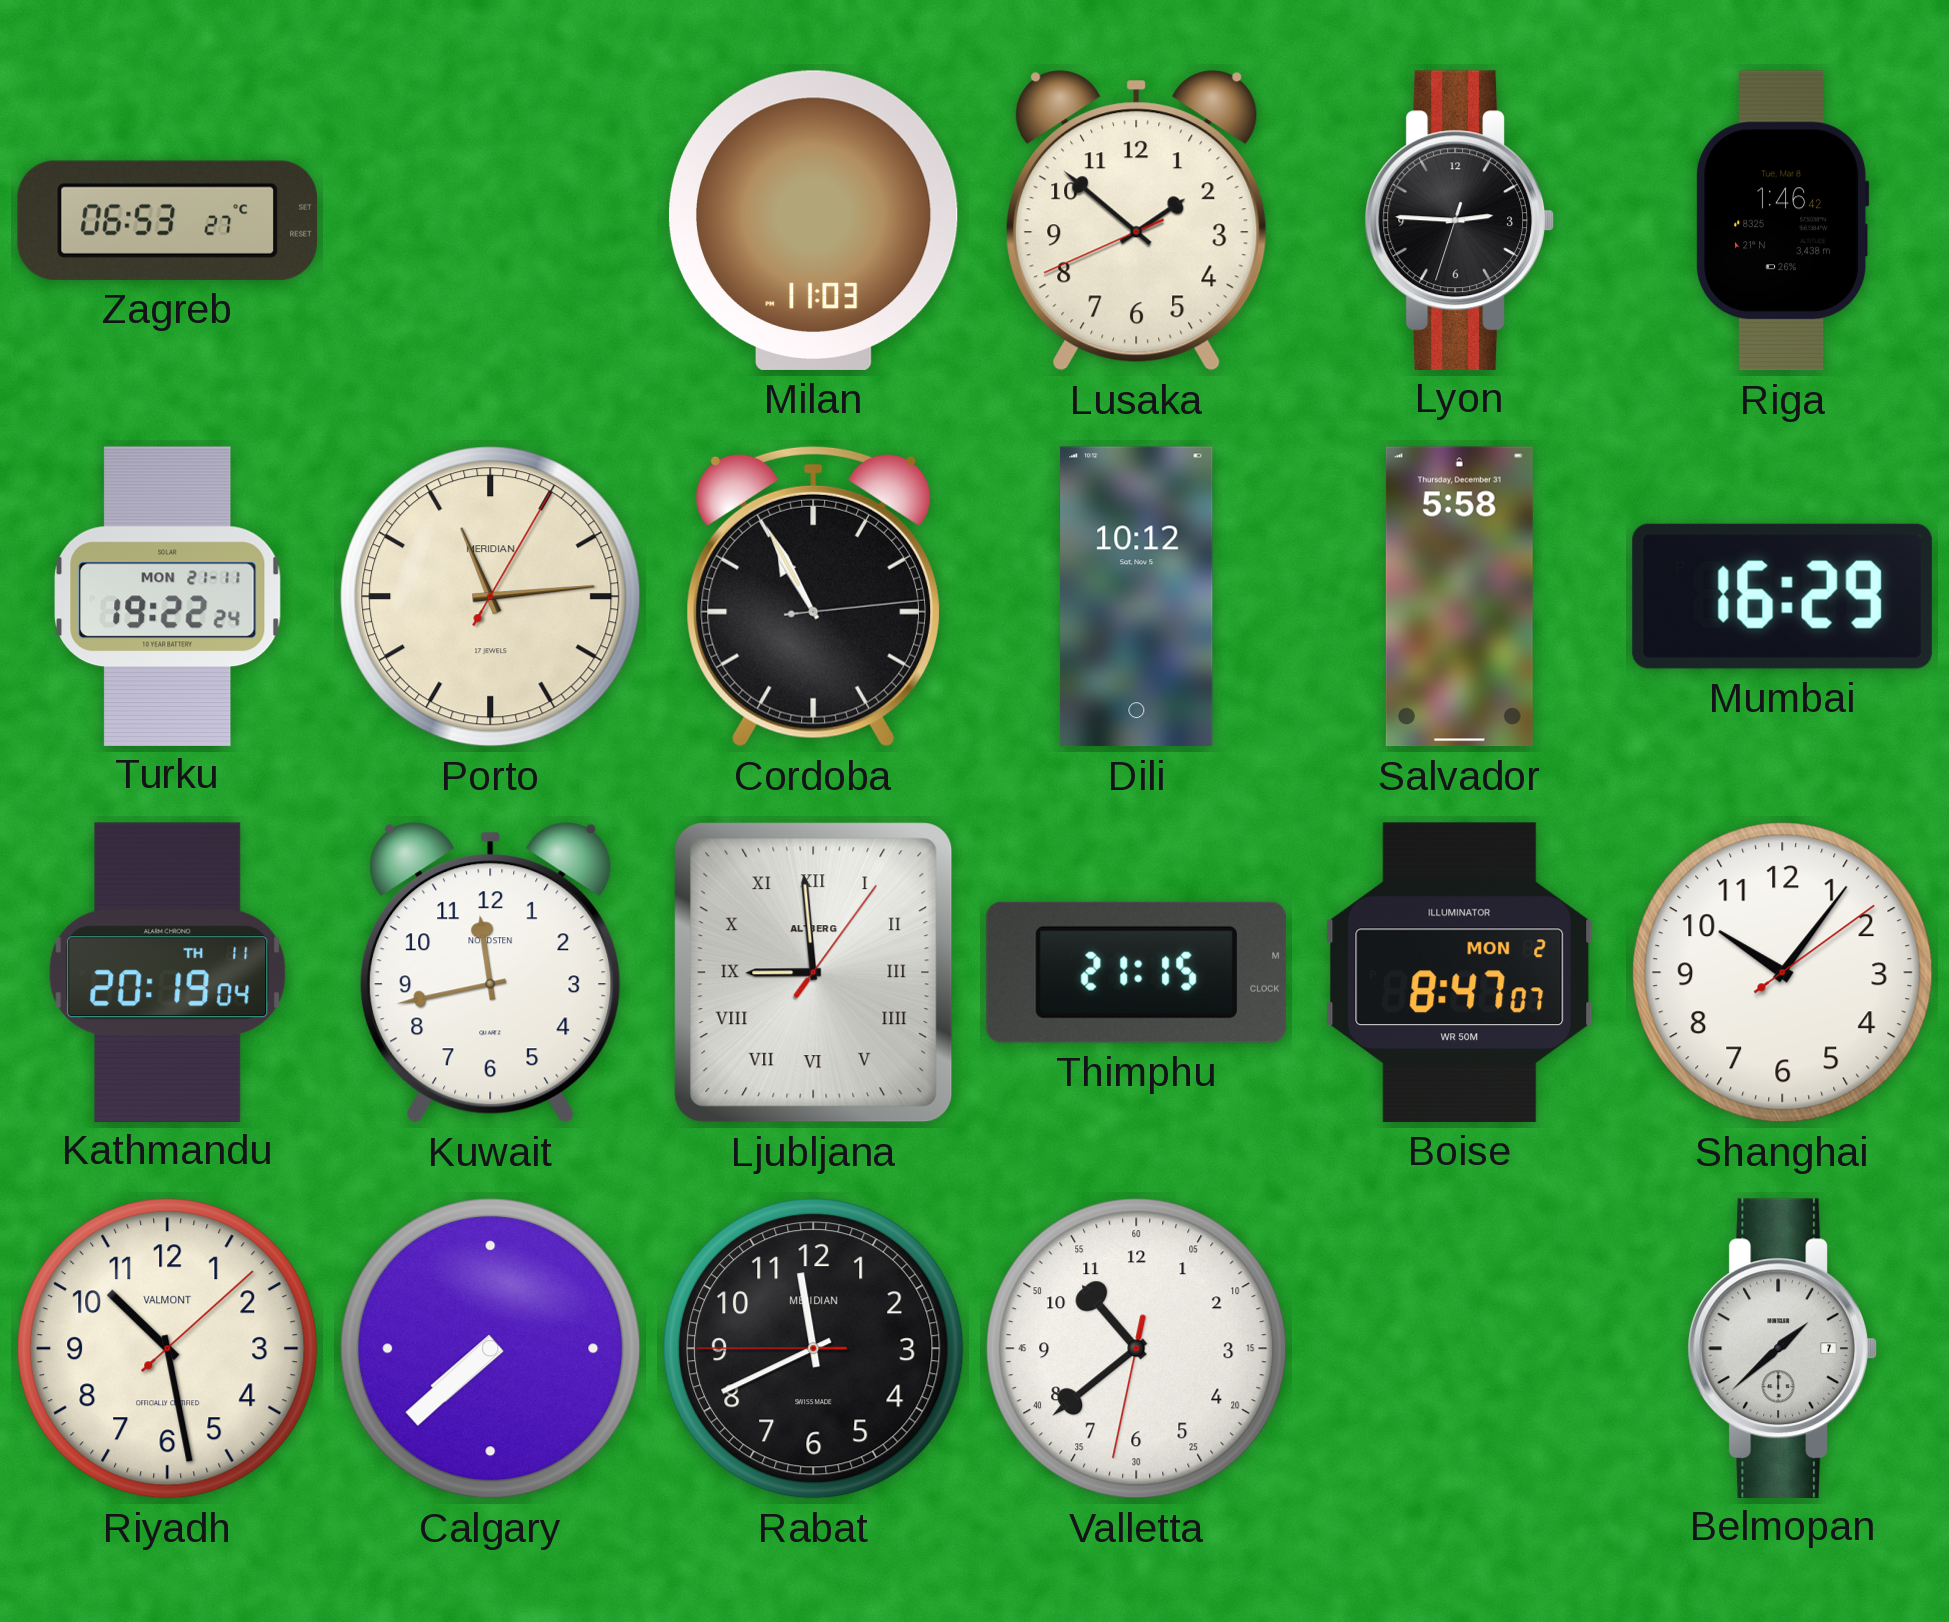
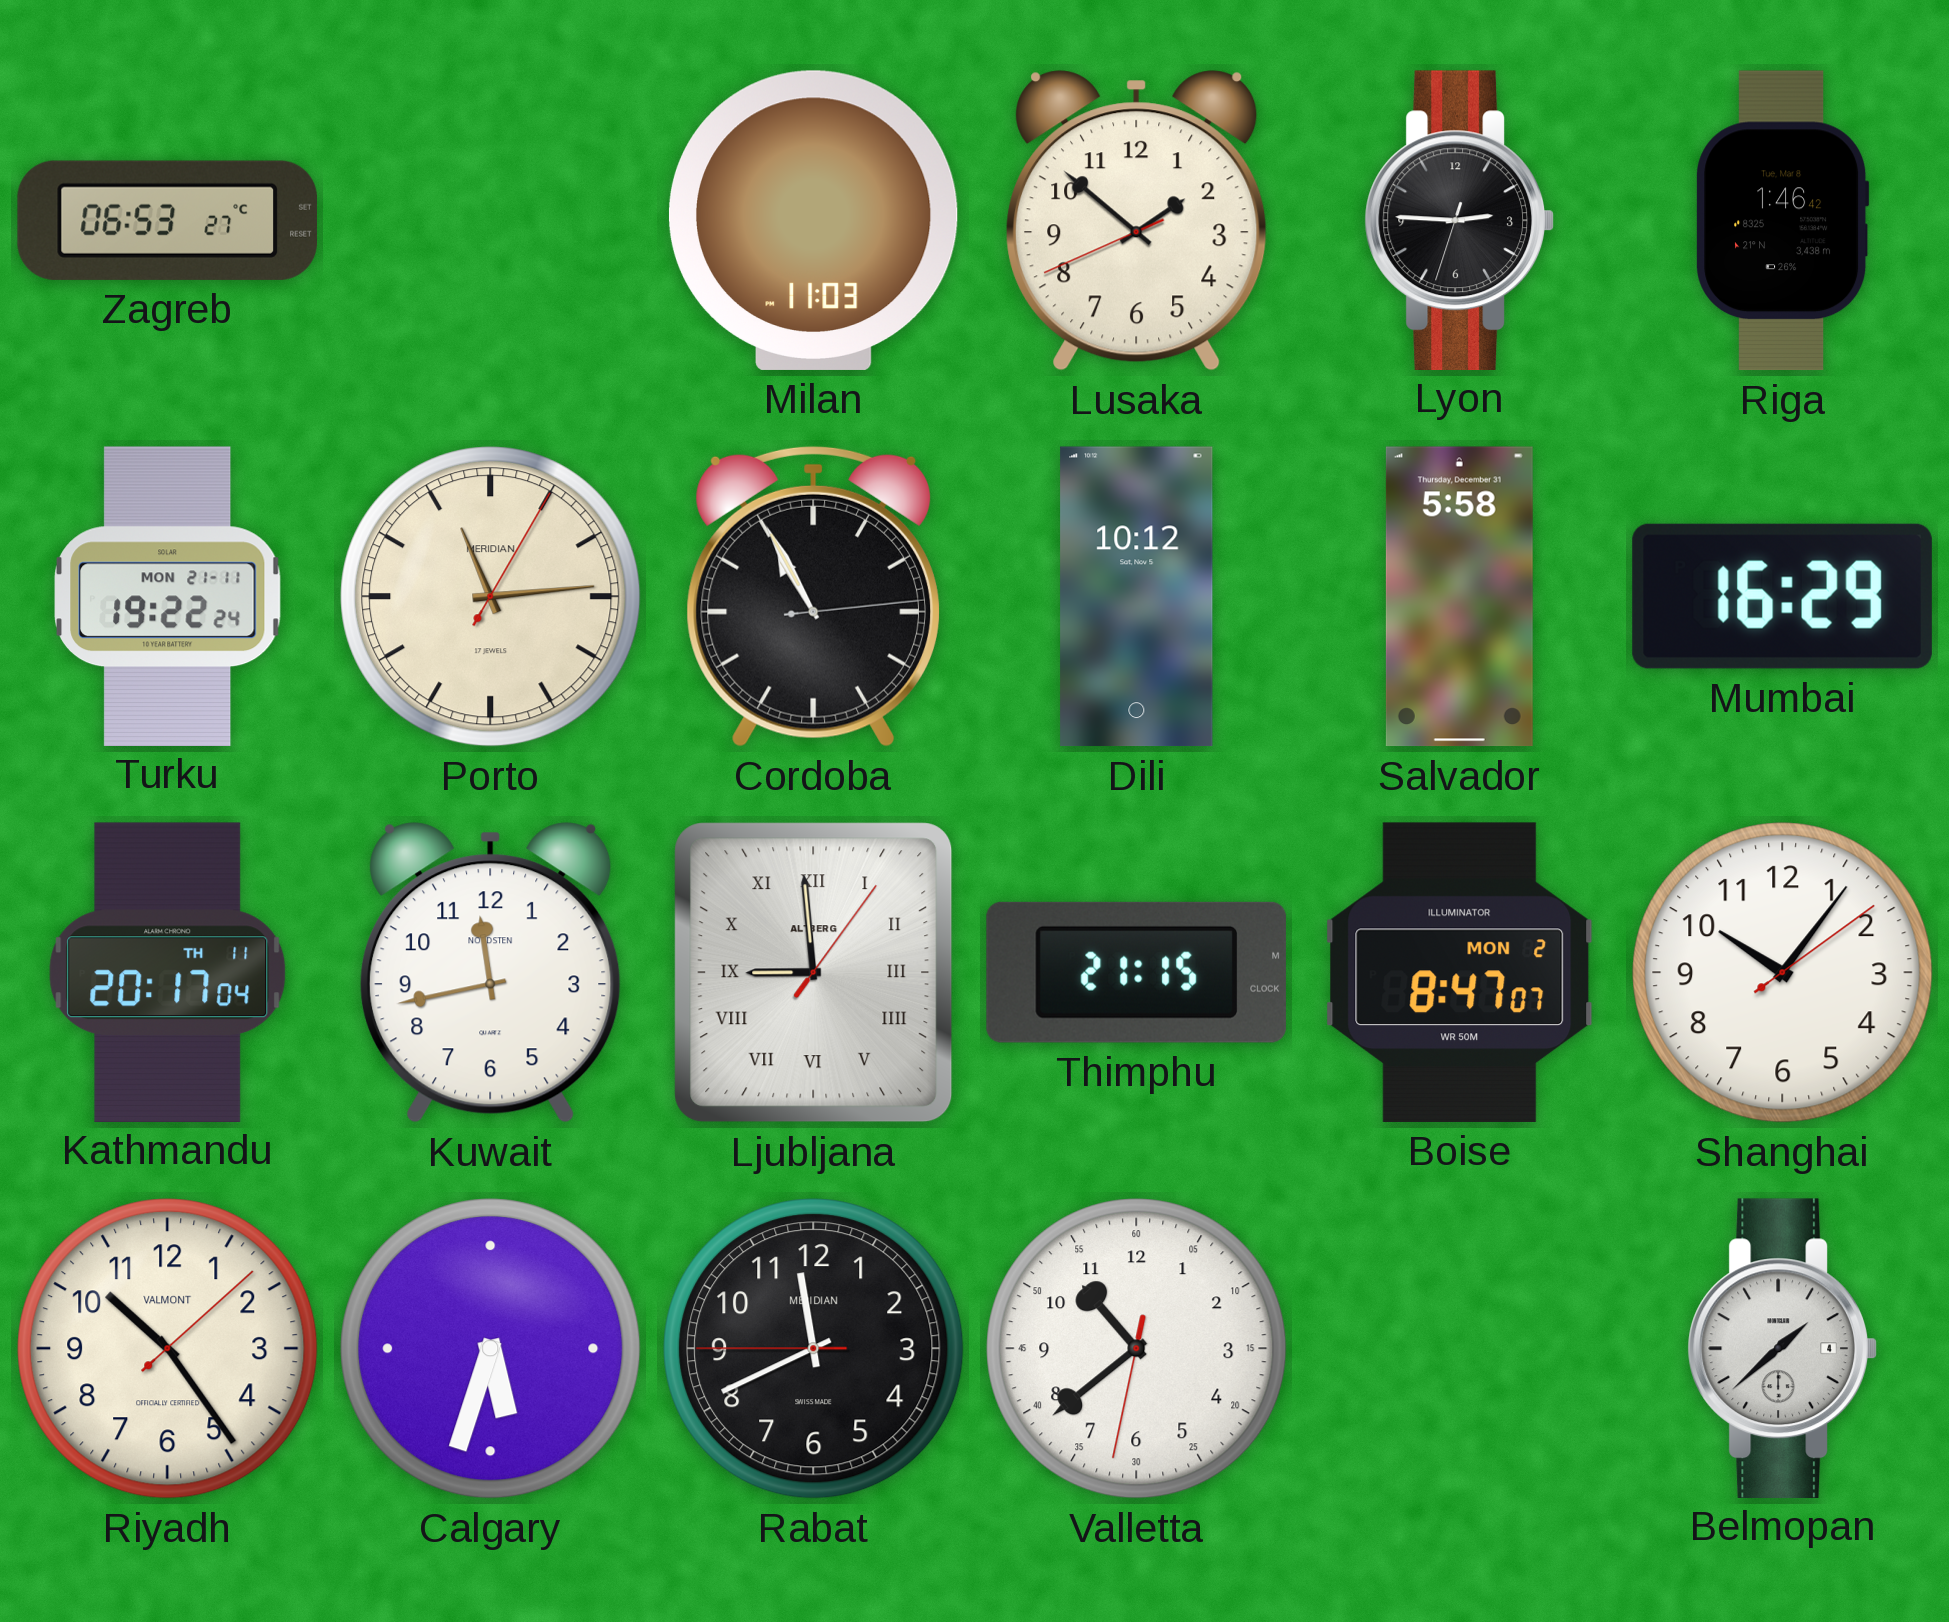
Kathmandu: 20:19 -> 20:17 (168, 972)
Riyadh: 10:28 -> 10:24 (168, 1349)
Calgary: 7:38 -> 5:33 (491, 1349)
Belmopan date: 7 -> 4 (1782, 1348)
